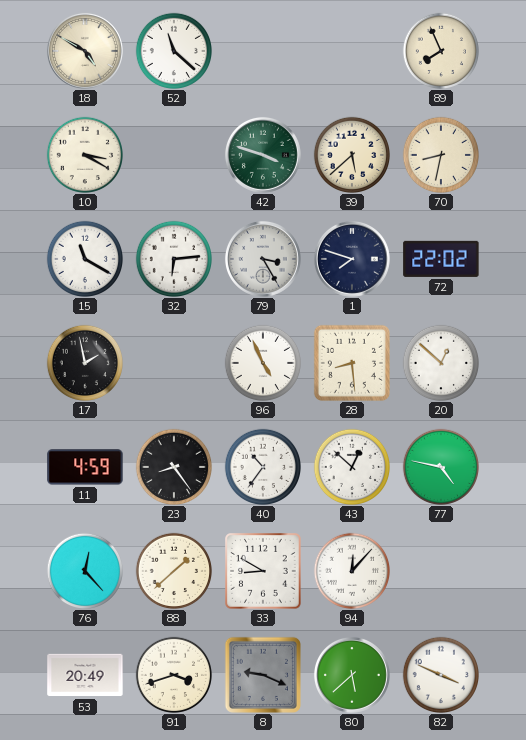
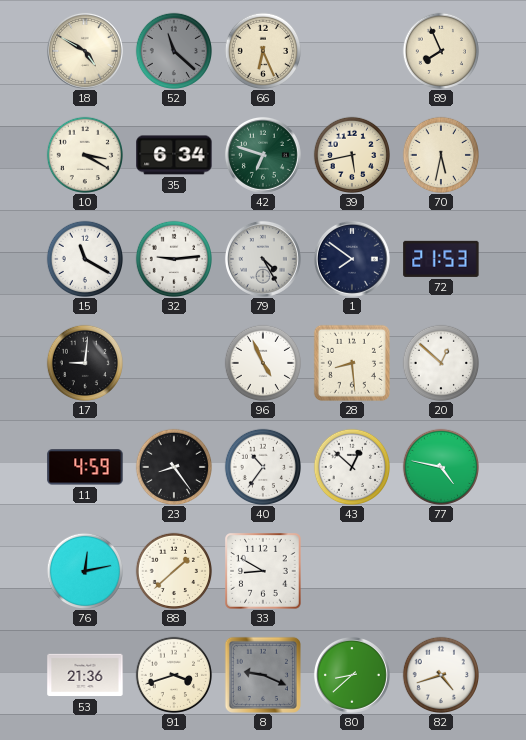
52 dial: white -> grey (173, 50)
66: none -> 6:26 (262, 50)
35: none -> 6:34 (174, 155)
42: 3:48 -> 6:48 (263, 155)
39: 5:38 -> 5:43 (351, 154)
70: 8:32 -> 5:32 (440, 154)
32: 6:14 -> 9:14 (173, 258)
79: 3:25 -> 4:25 (263, 259)
1: 7:48 -> 7:51 (352, 259)
72: 22:02 -> 21:53 (441, 259)
17: 1:58 -> 9:01 (84, 362)
76: 12:23 -> 12:13 (84, 570)
94: 12:07 -> none (351, 570)
53: 20:49 -> 21:36 (85, 675)
80: 5:38 -> 8:38 (352, 675)
82: 3:49 -> 4:42 (440, 674)
